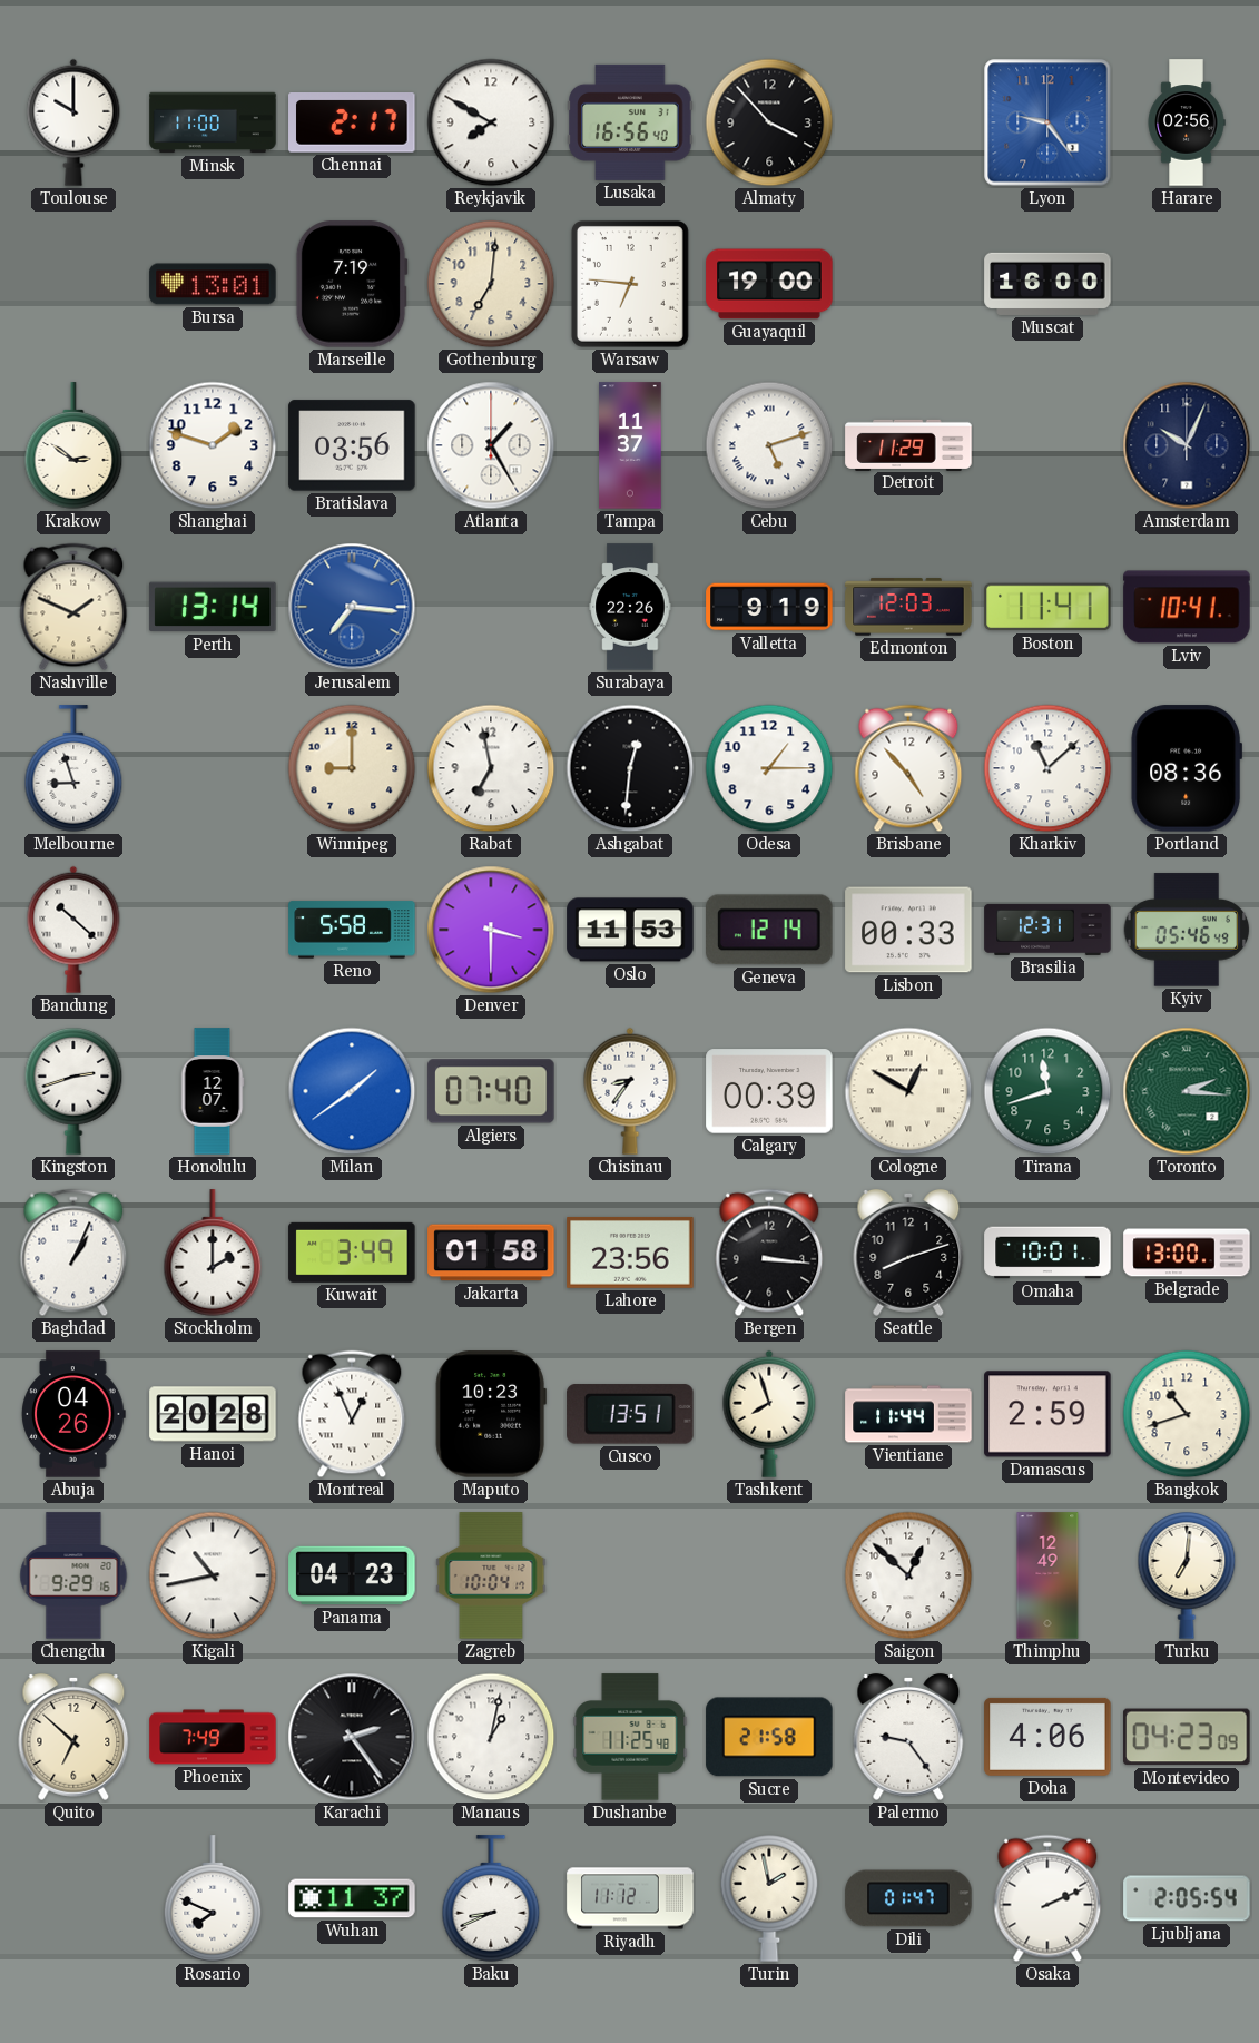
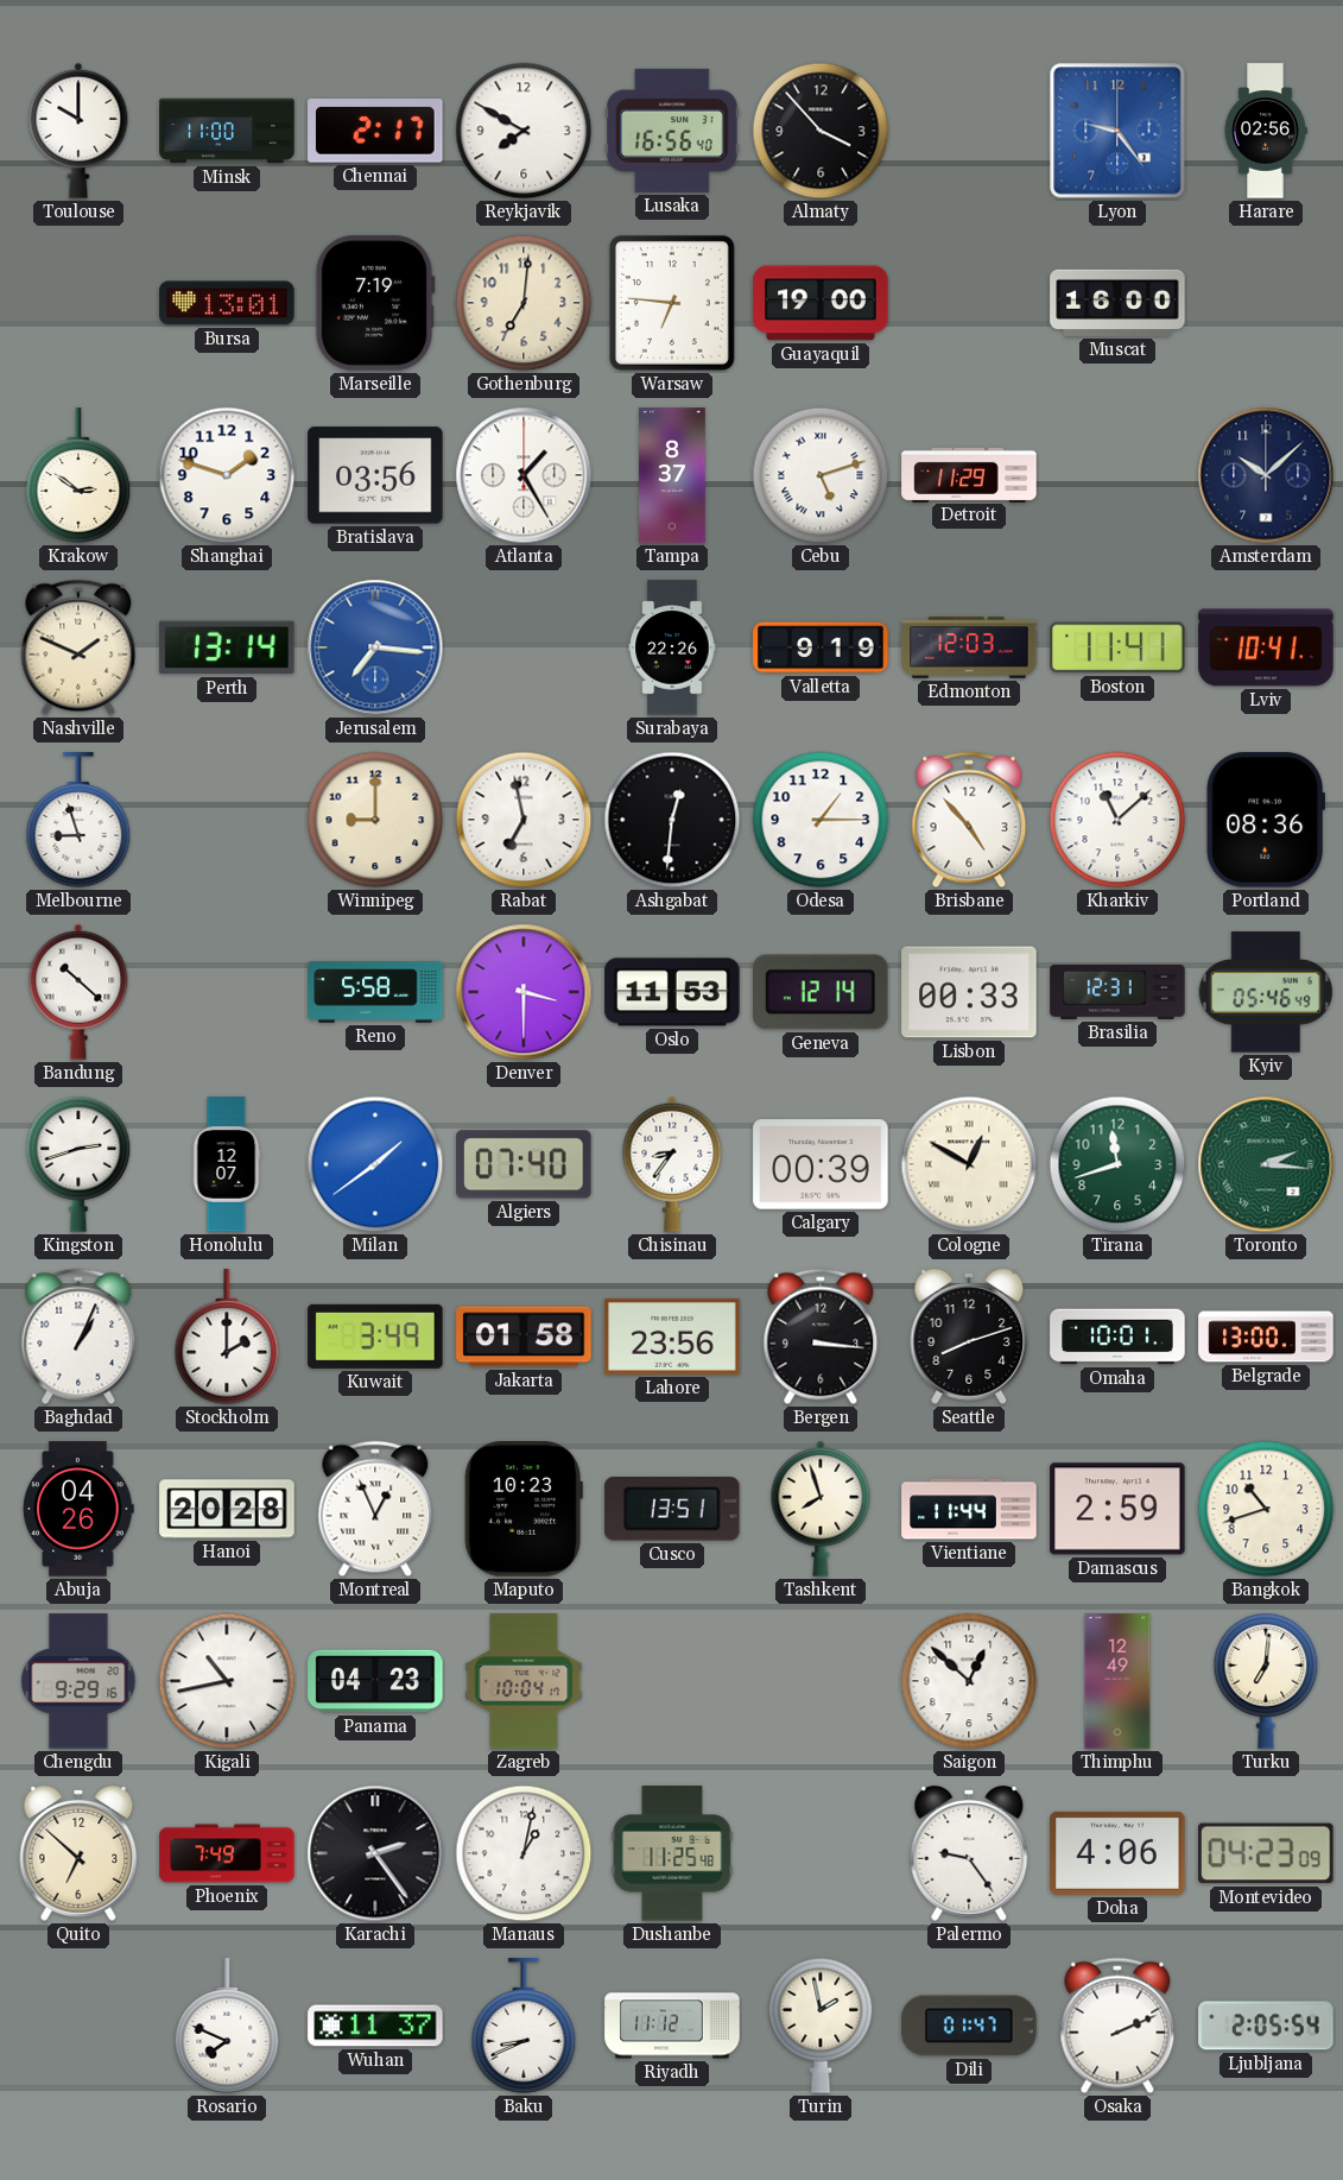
Tampa: 11:37 -> 8:37 (672, 475)
Amsterdam: 10:04 -> 10:08 (1266, 475)
Sucre: 21:58 -> none (769, 1737)
